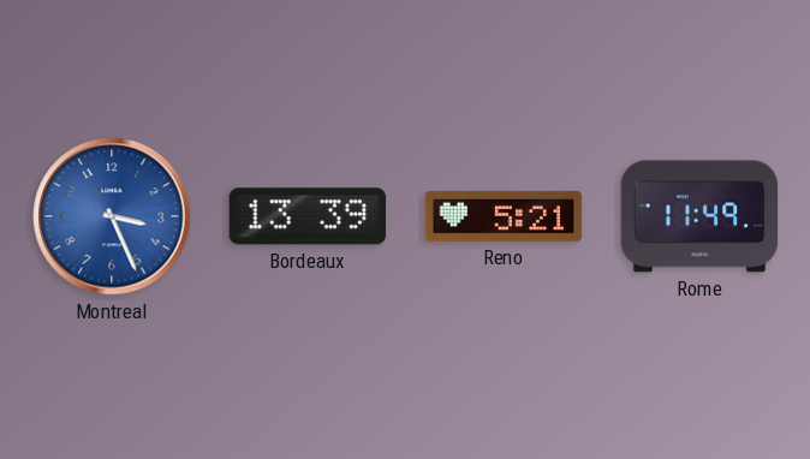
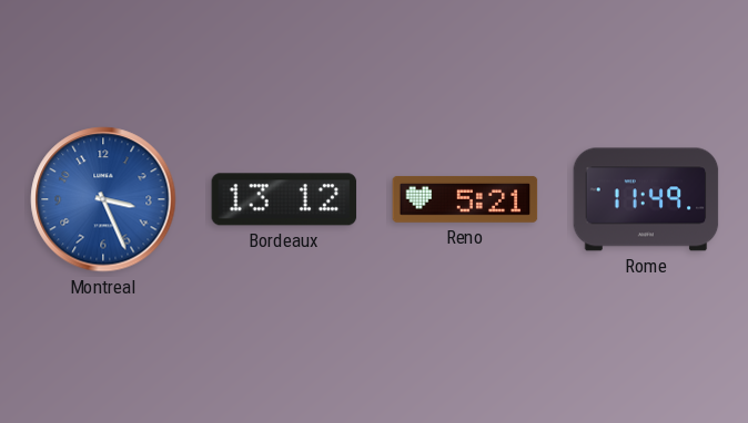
Bordeaux: 13:39 -> 13:12 (284, 199)
